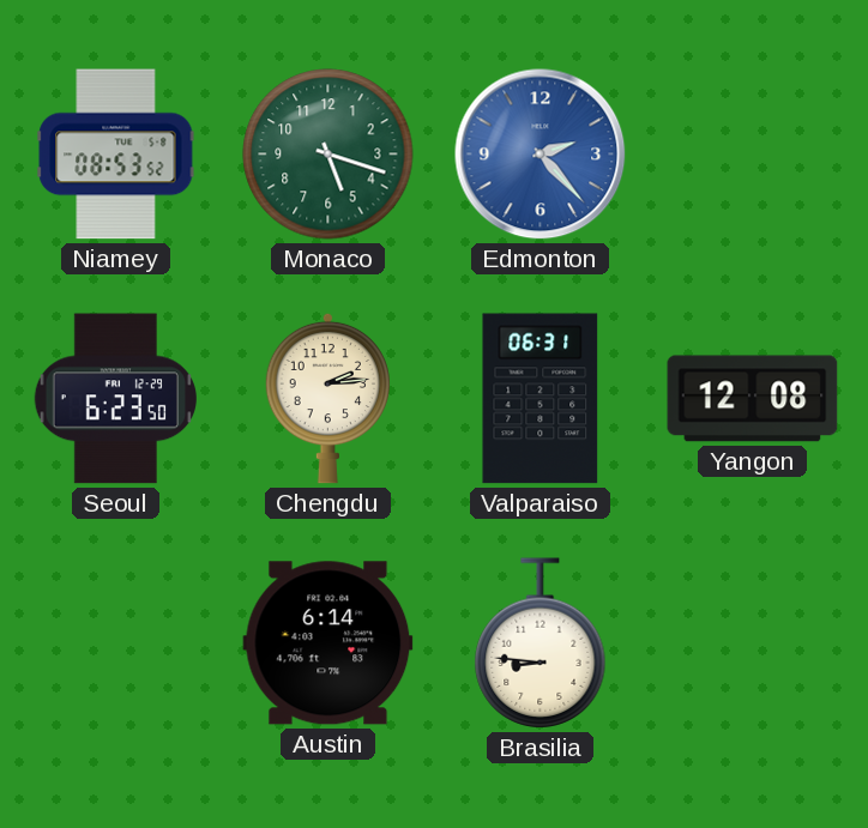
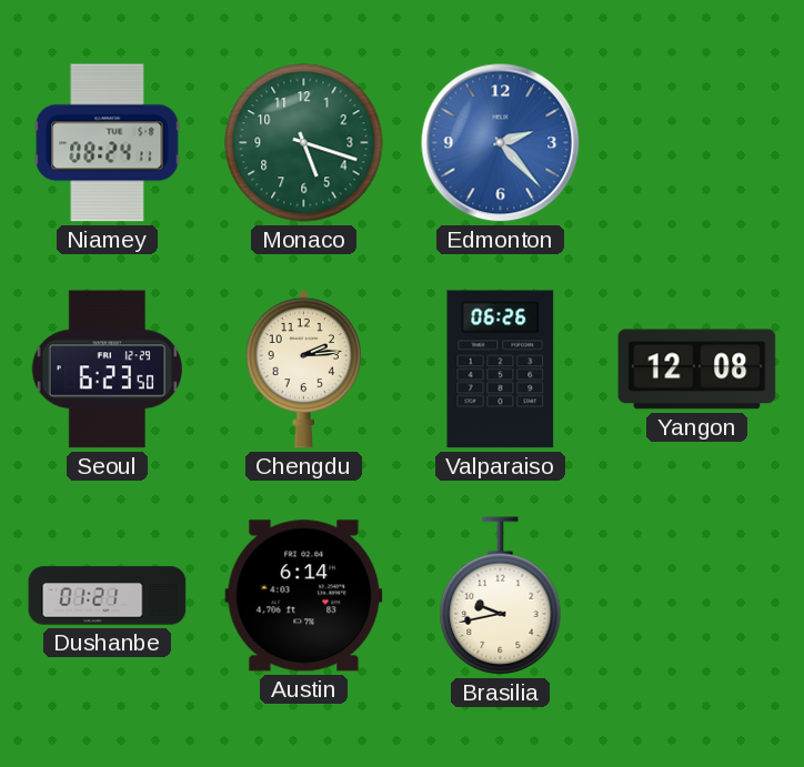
Niamey: 08:53 -> 08:24 (108, 143)
Valparaiso: 06:31 -> 06:26 (501, 370)
Dushanbe: none -> 01:21 (108, 596)
Brasilia: 8:46 -> 9:43 (501, 596)
